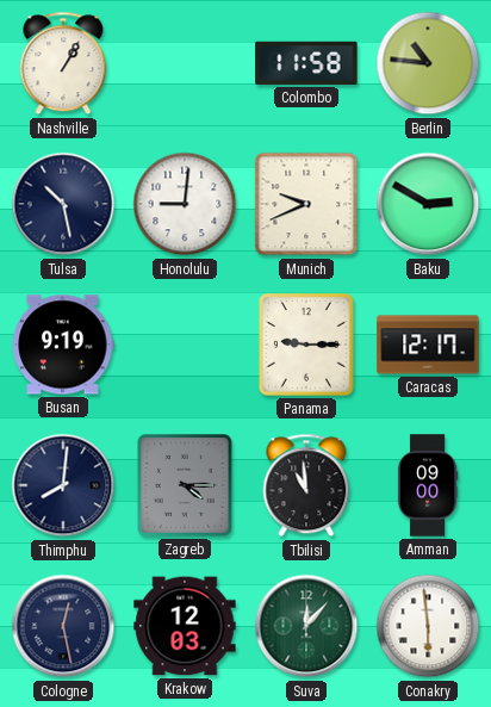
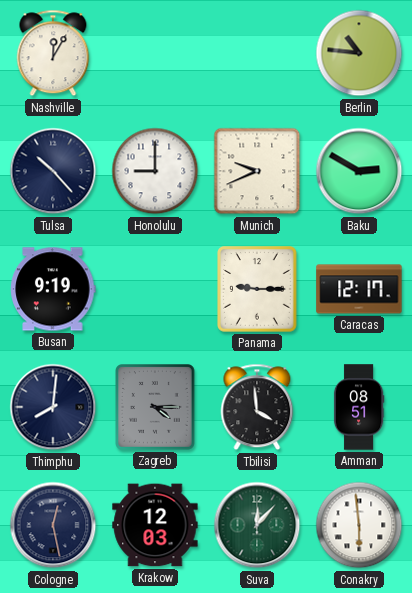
Nashville: 1:05 -> 12:05 (53, 53)
Colombo: 11:58 -> none (306, 63)
Tulsa: 10:28 -> 10:23 (53, 171)
Honolulu: 9:01 -> 9:00 (155, 171)
Tbilisi: 10:59 -> 3:59 (257, 407)
Amman: 09:00 -> 08:51 (359, 407)
